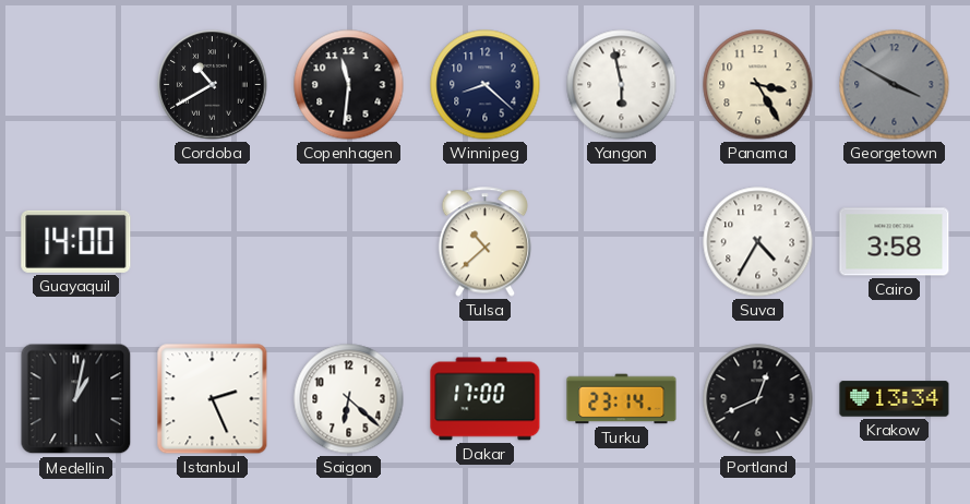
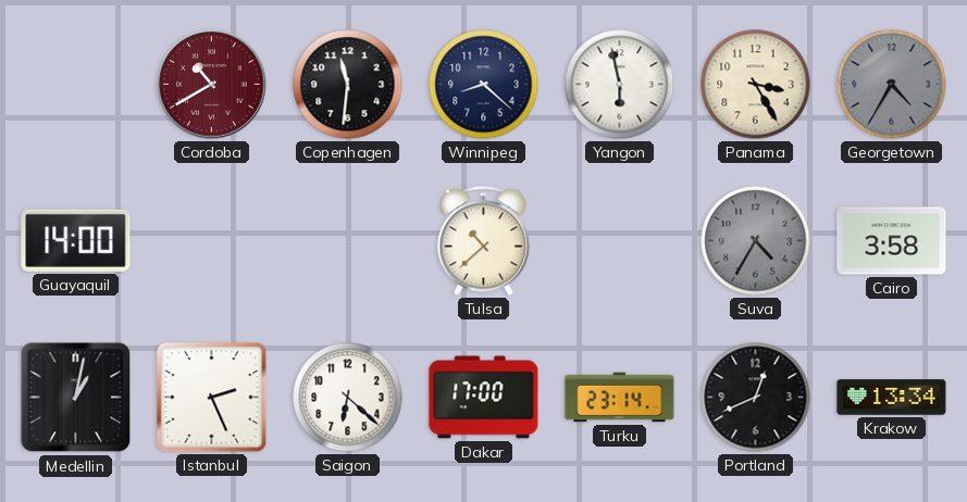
Cordoba dial: black -> burgundy (212, 85)
Georgetown: 3:50 -> 4:35 (892, 85)
Suva dial: white -> grey (756, 241)
